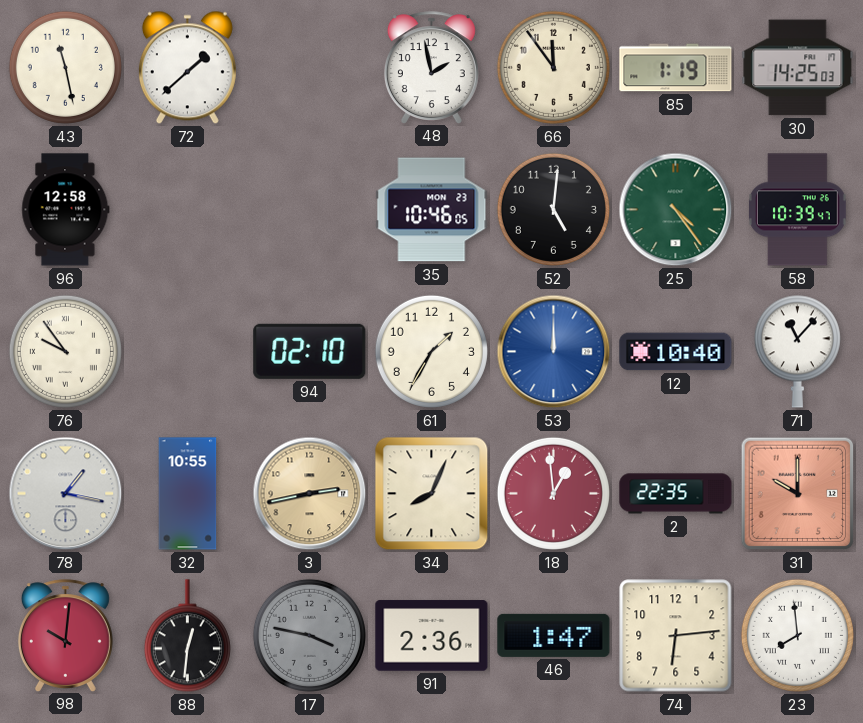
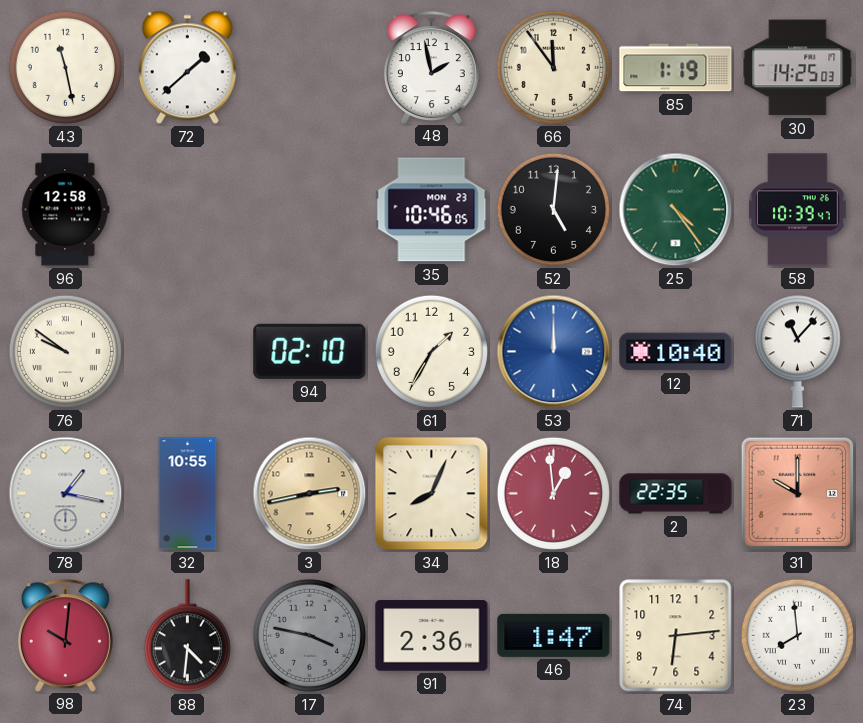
76: 9:54 -> 9:51 (65, 351)
88: 12:31 -> 4:31 (187, 636)
